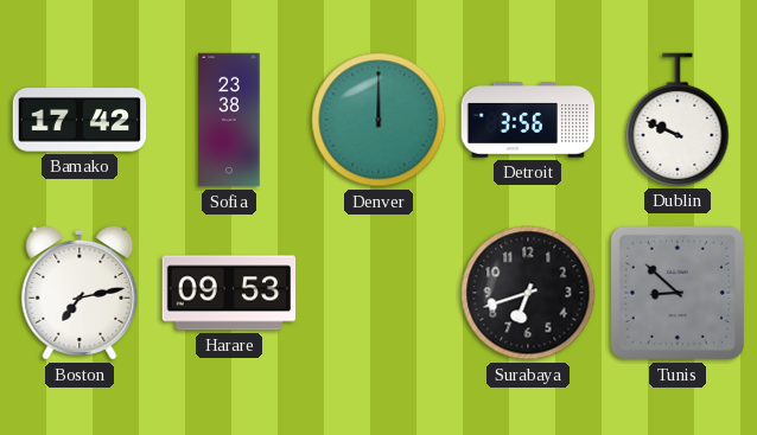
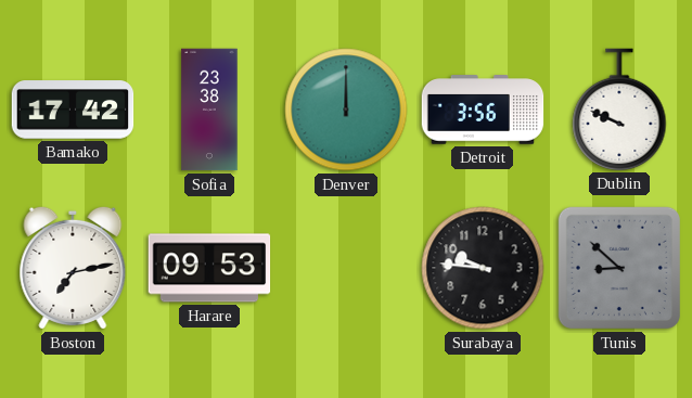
Surabaya: 6:42 -> 9:46 (483, 268)
